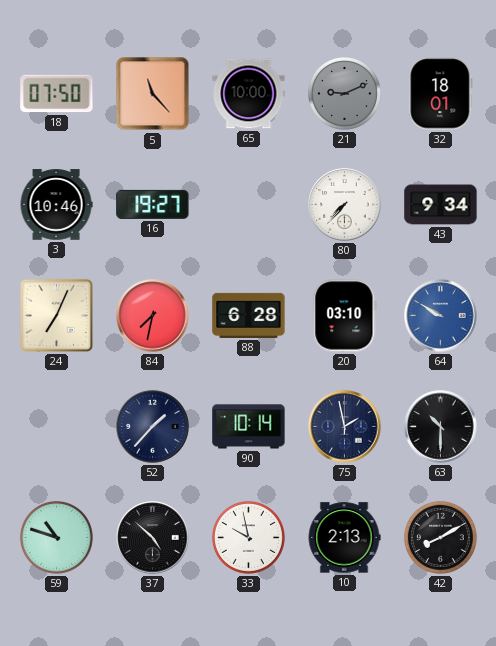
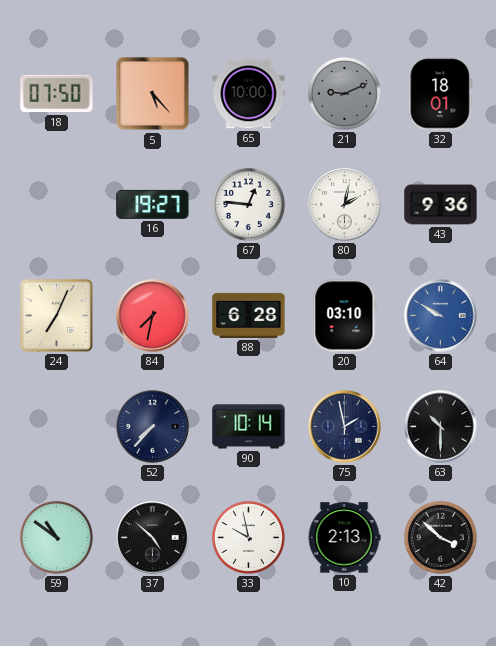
5: 11:23 -> 5:23 (153, 94)
3: 10:46 -> none (56, 205)
67: none -> 12:46 (248, 204)
80: 7:37 -> 2:02 (345, 205)
43: 9:34 -> 9:36 (441, 205)
52: 1:37 -> 7:37 (153, 427)
59: 10:48 -> 10:51 (56, 537)
42: 8:10 -> 3:52 (440, 537)
